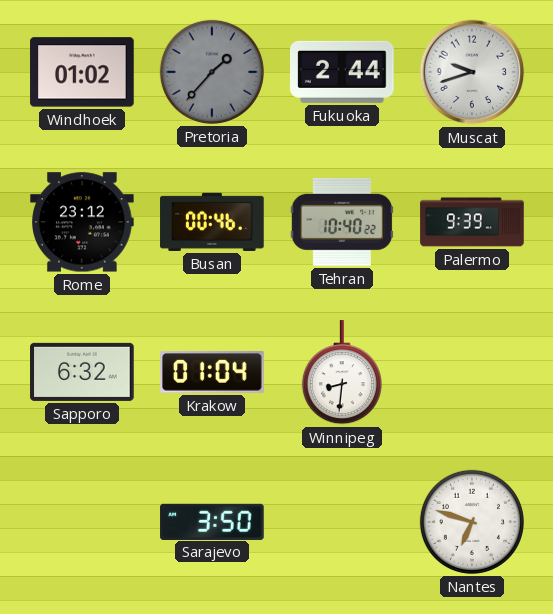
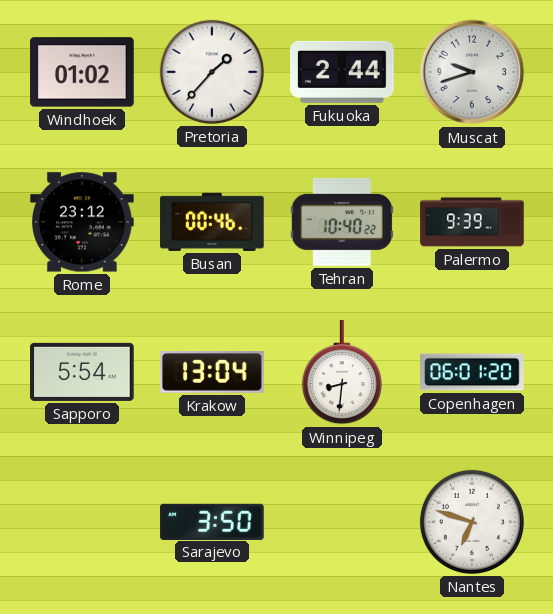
Pretoria dial: grey -> white (212, 72)
Sapporo: 6:32 -> 5:54 (82, 372)
Krakow: 01:04 -> 13:04 (212, 373)
Copenhagen: none -> 06:01 (472, 372)
